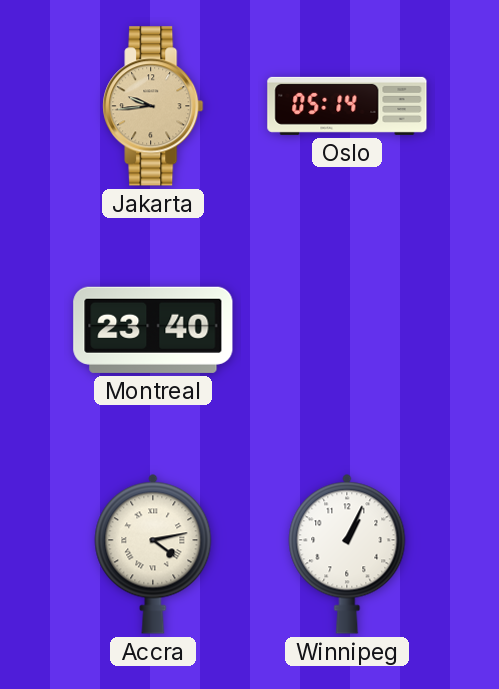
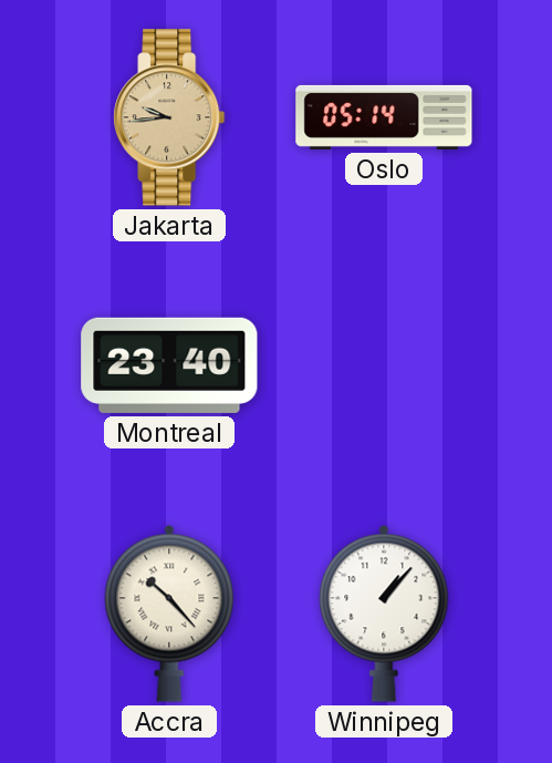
Accra: 4:13 -> 10:23 (169, 614)
Winnipeg: 1:04 -> 1:07 (384, 614)
